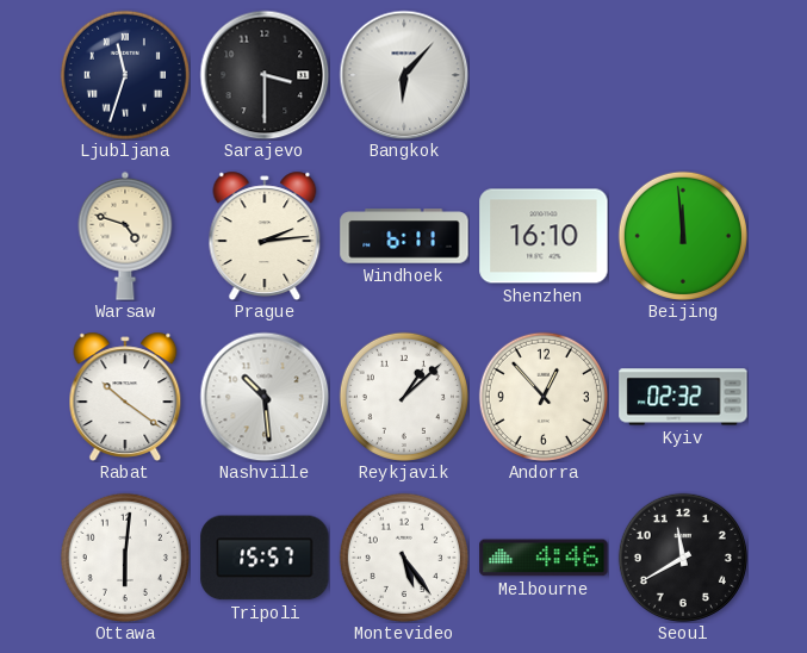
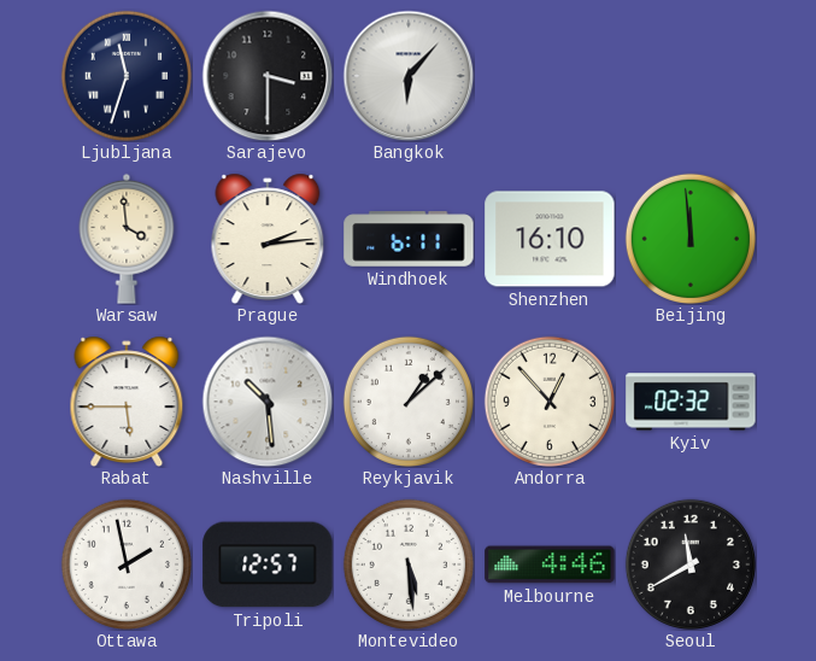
Warsaw: 4:48 -> 3:59 (127, 239)
Rabat: 10:21 -> 5:45 (127, 402)
Ottawa: 6:01 -> 1:58 (127, 565)
Tripoli: 15:57 -> 12:57 (268, 565)
Montevideo: 5:24 -> 5:29 (409, 565)
